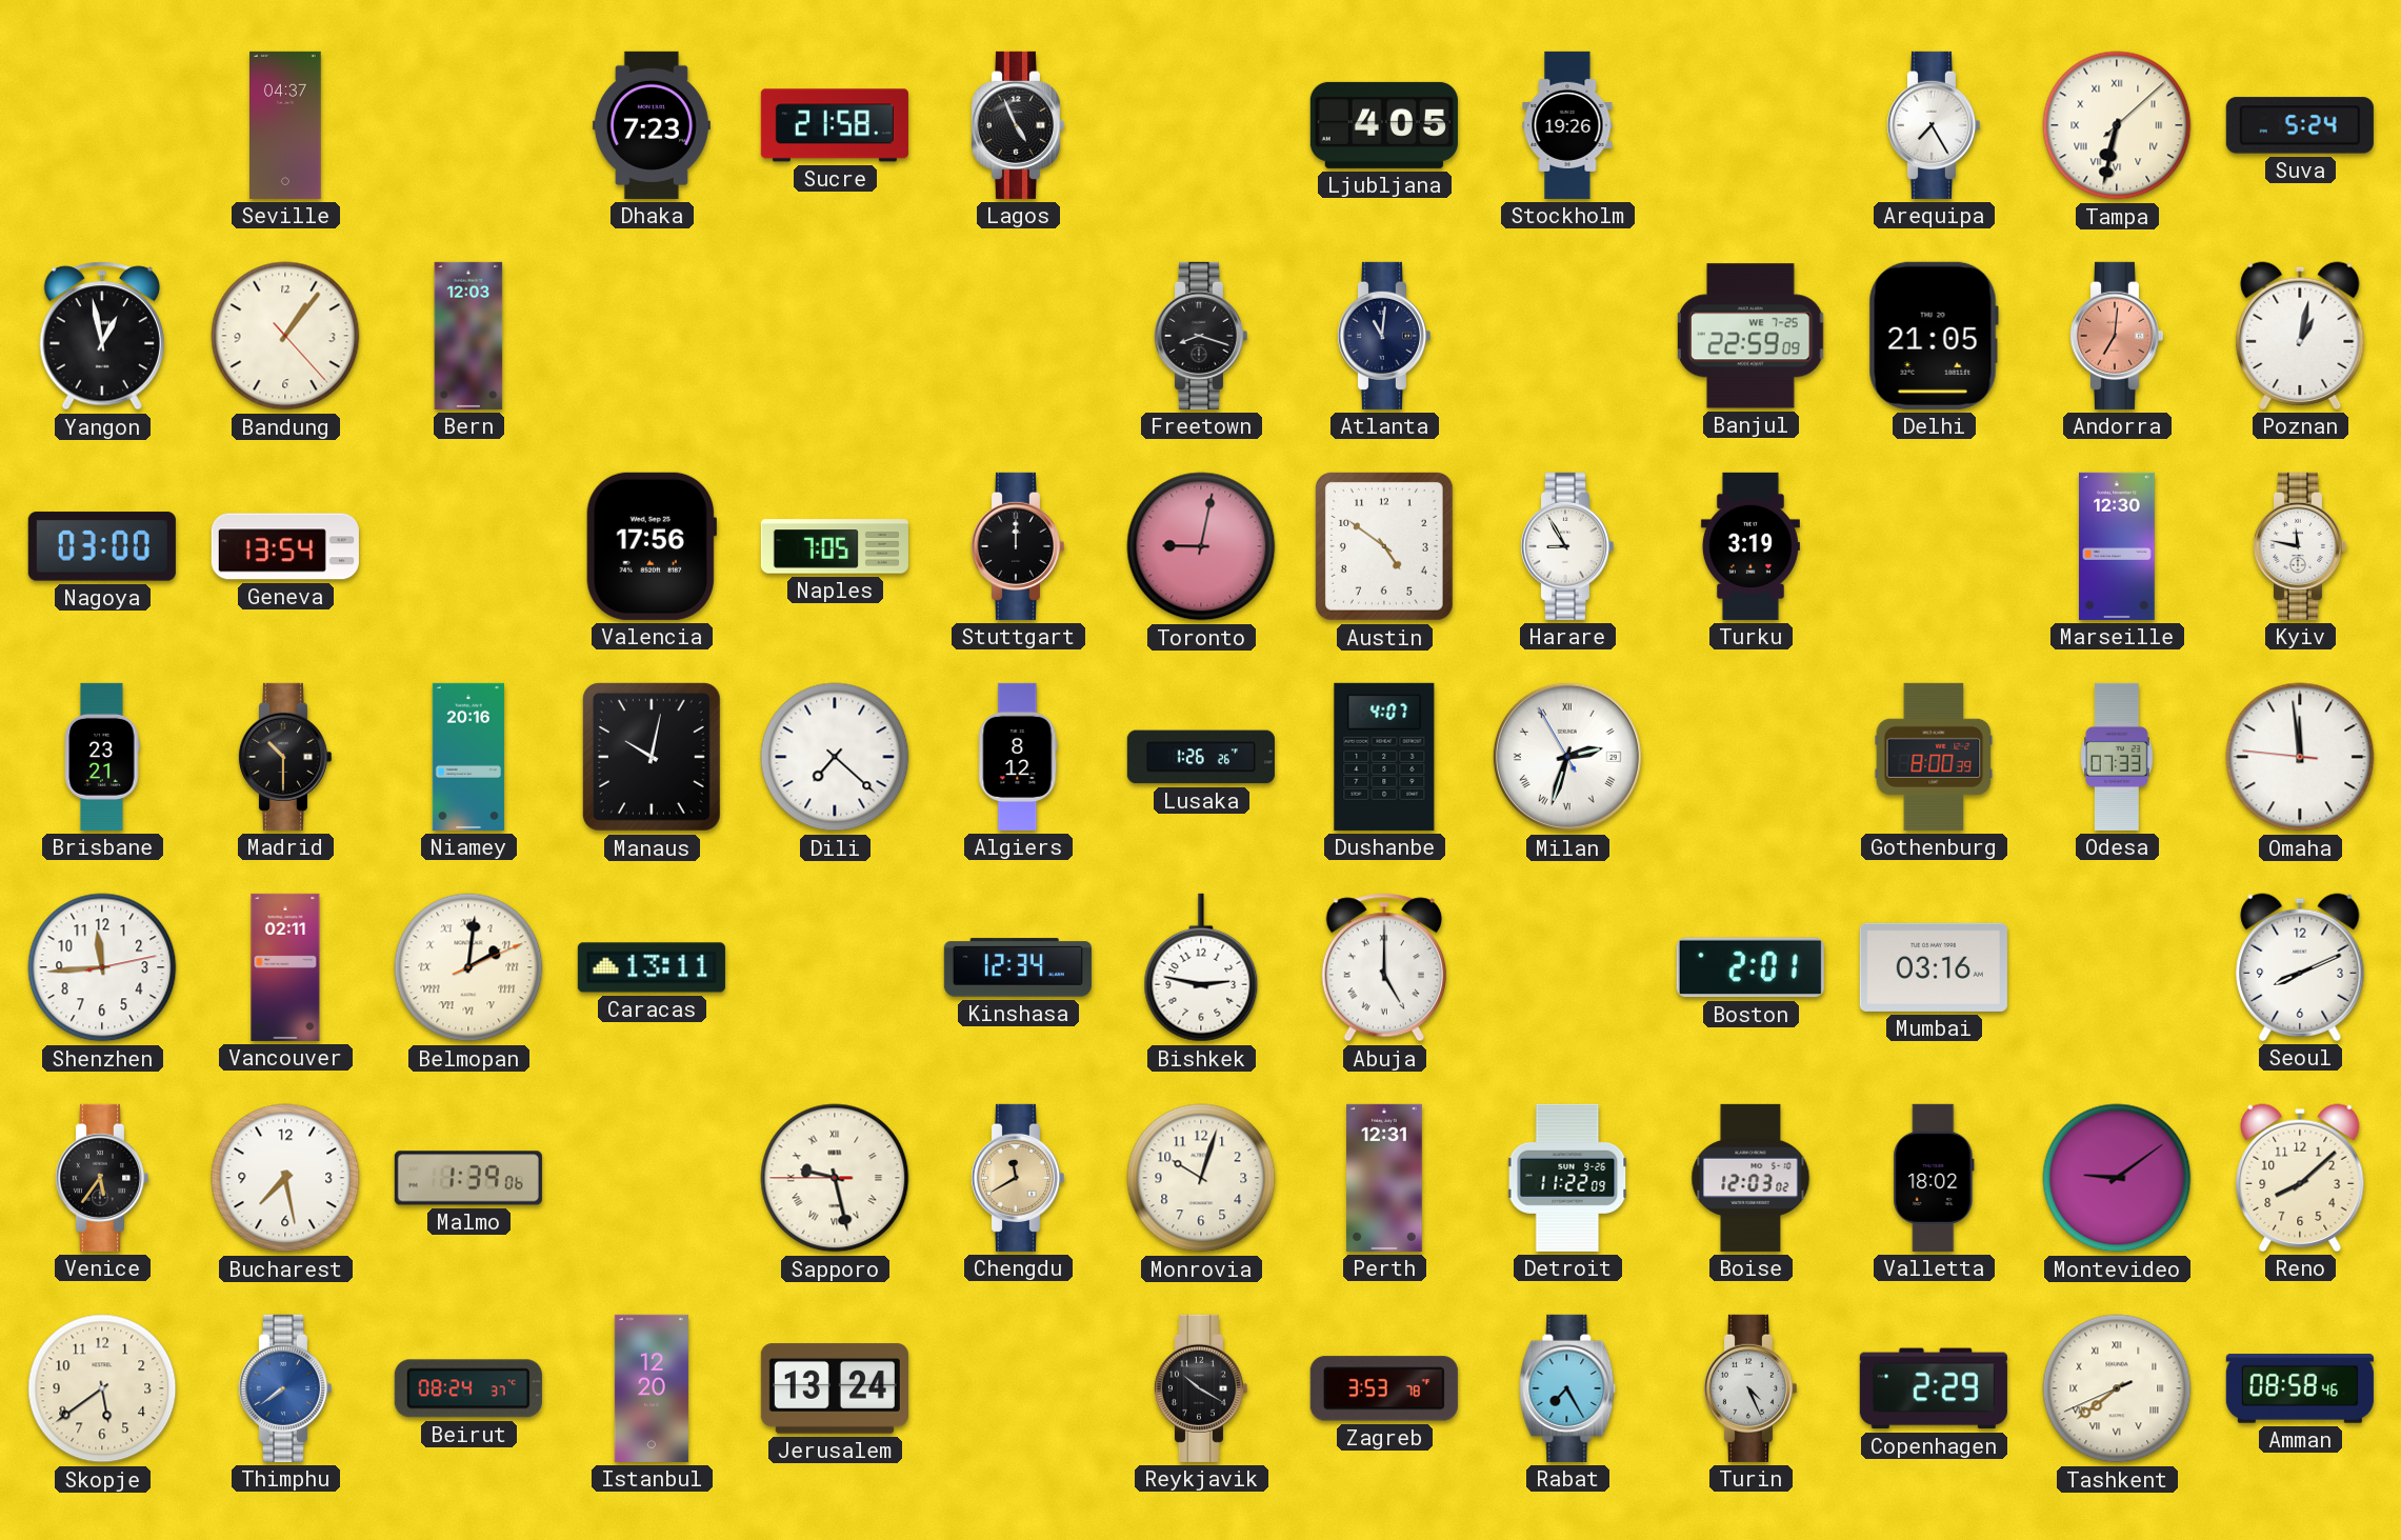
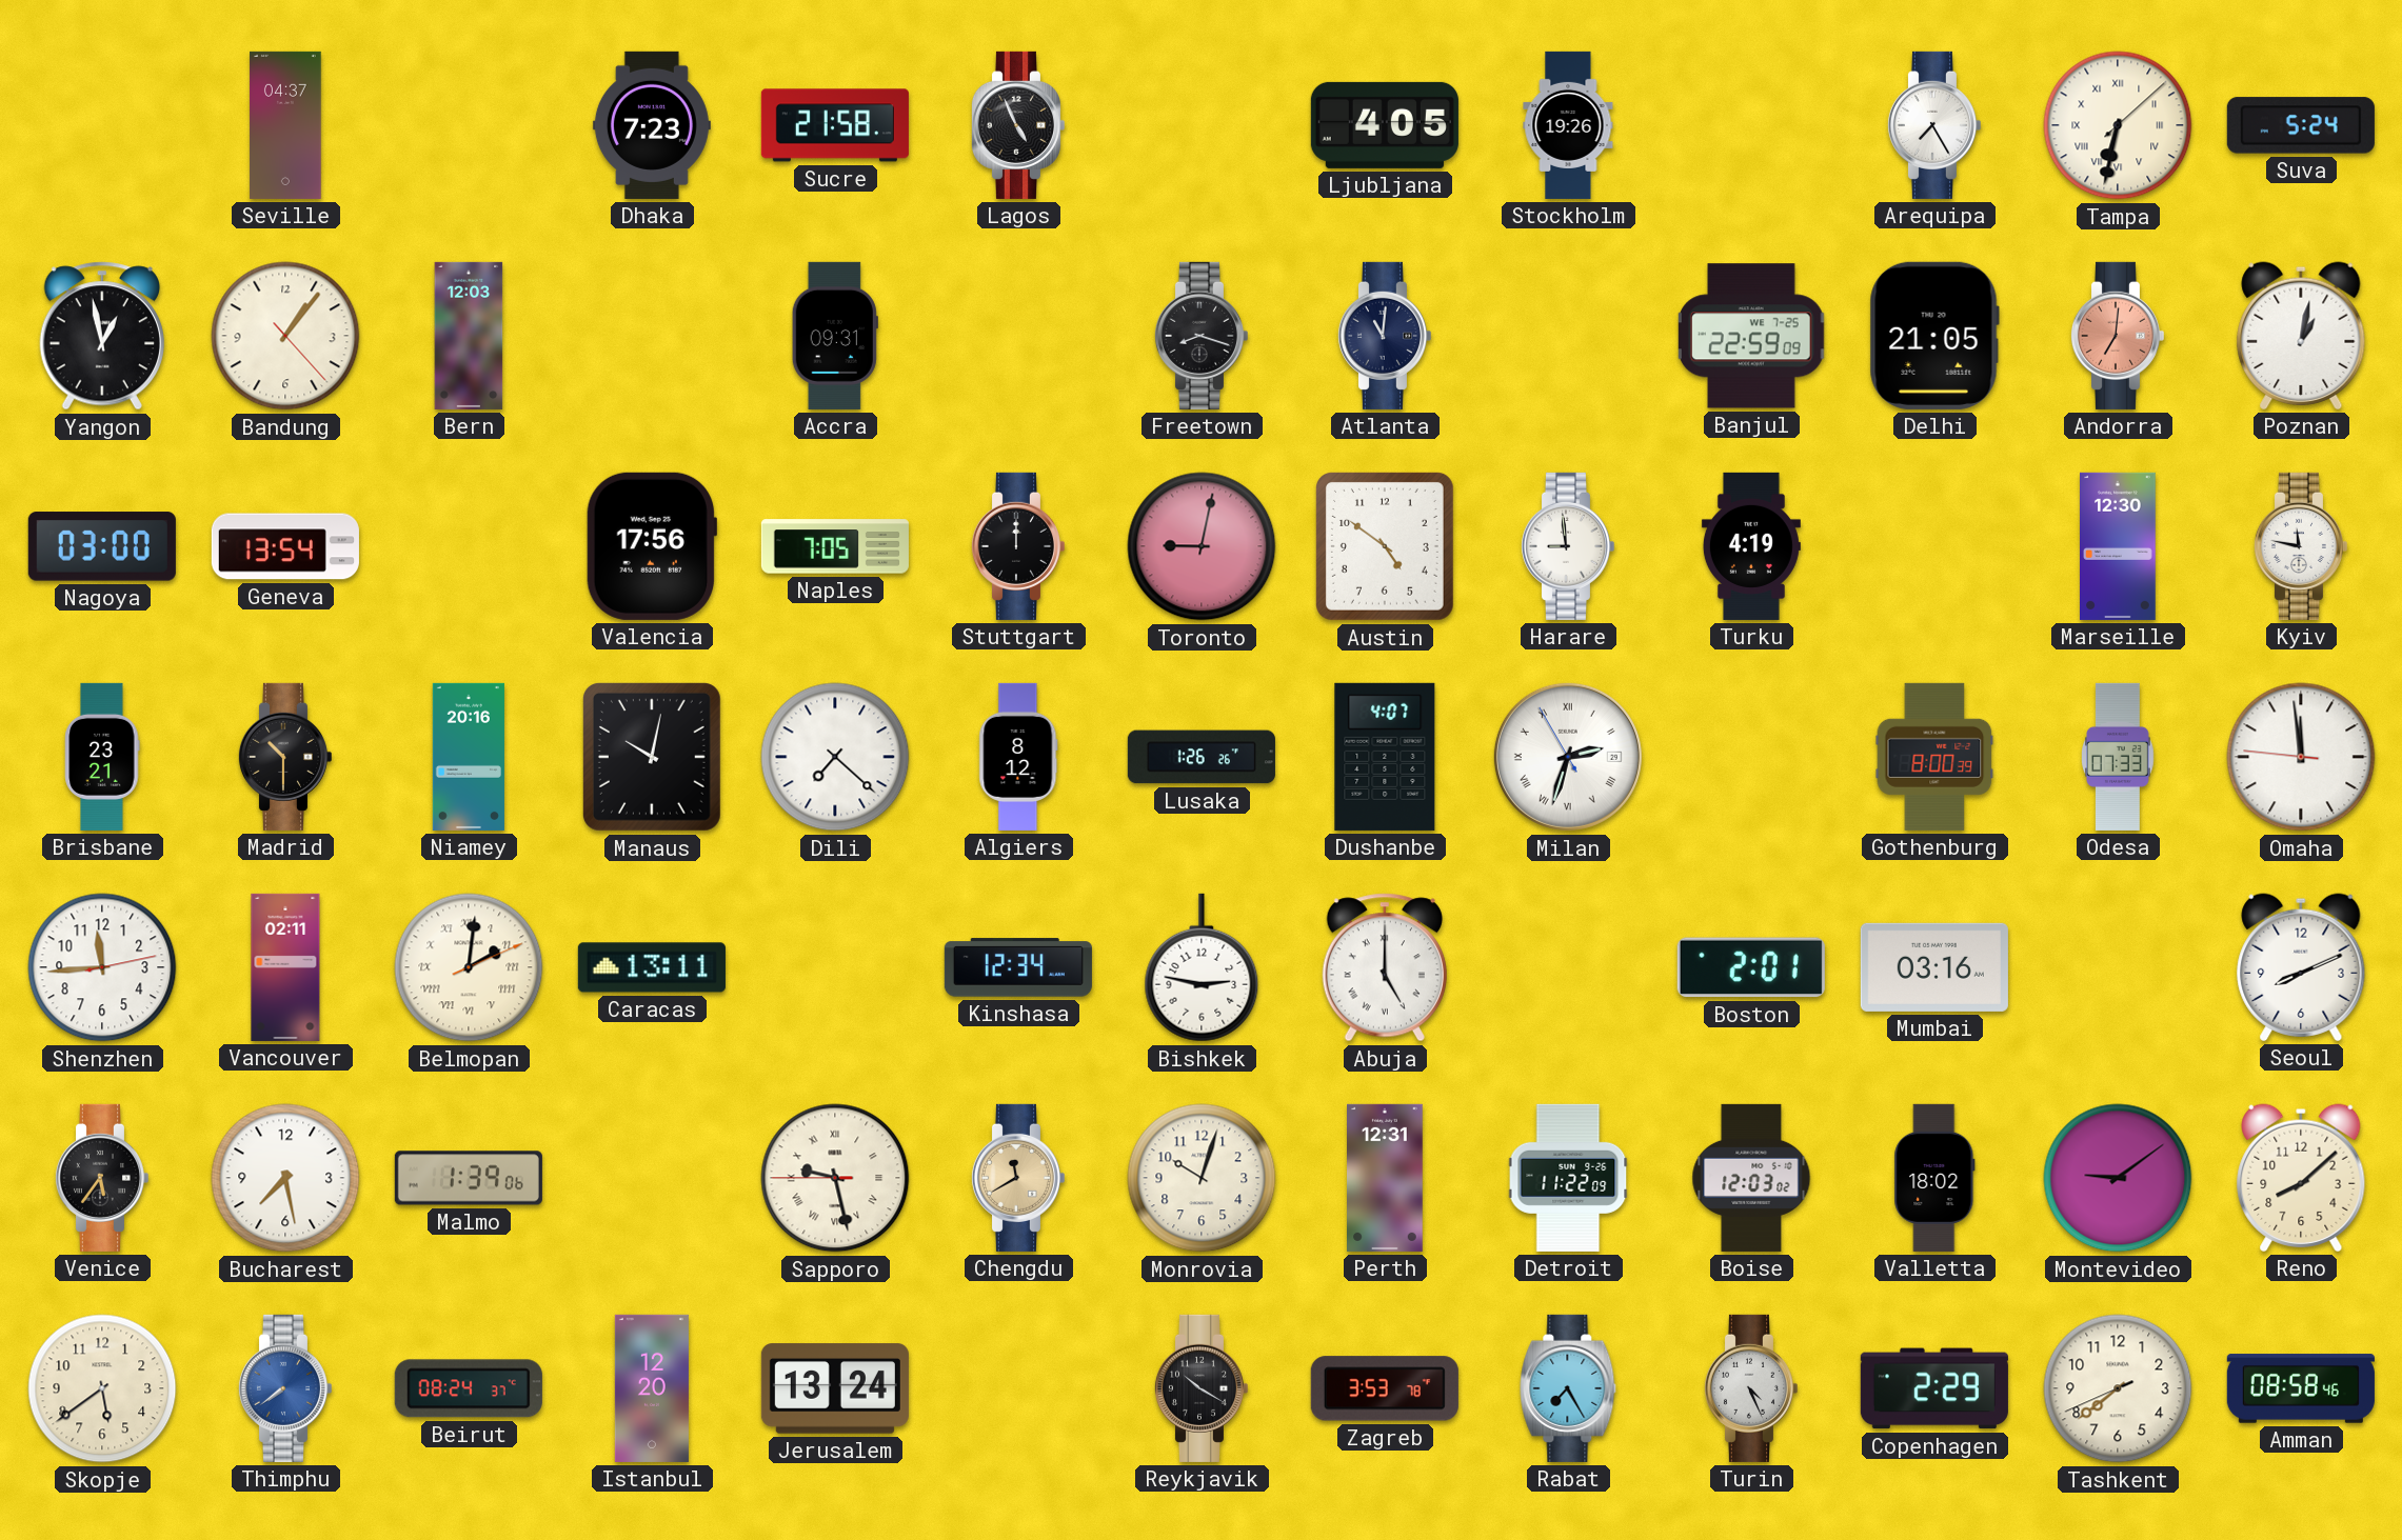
Accra: none -> 09:31 (835, 336)
Harare: 8:55 -> 8:59 (1567, 546)
Turku: 3:19 -> 4:19 (1751, 546)
Tashkent numerals: Roman -> Arabic (2118, 1388)
